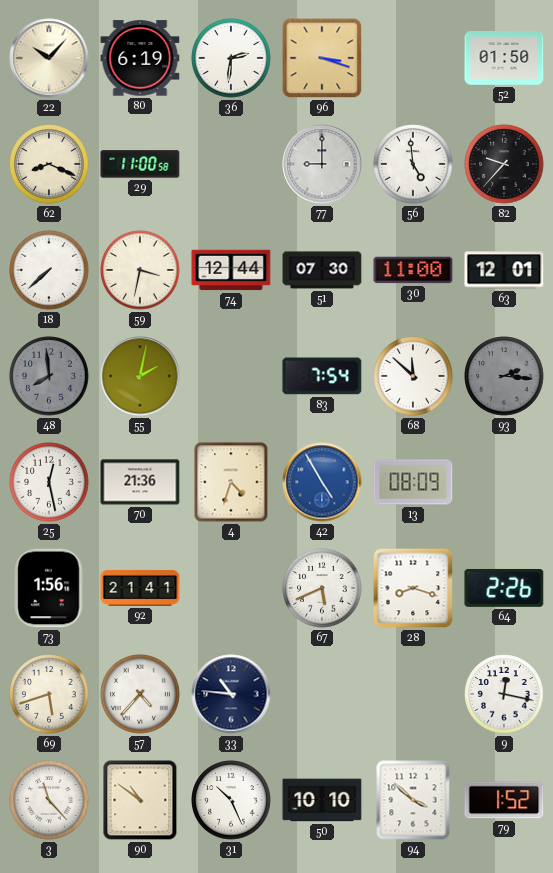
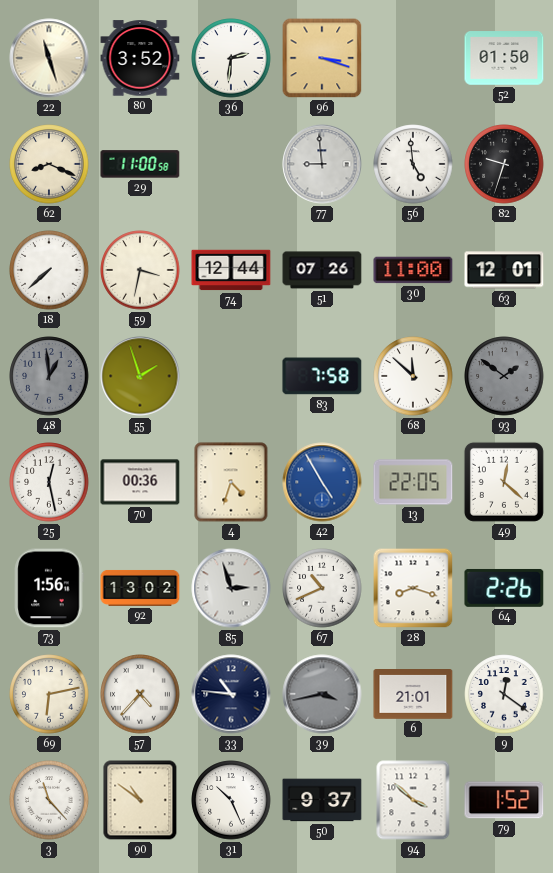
22: 10:07 -> 11:27 (49, 58)
80: 6:19 -> 3:52 (140, 58)
77: 9:00 -> 8:59 (322, 164)
82: 9:37 -> 9:33 (504, 164)
51: 07:30 -> 07:26 (322, 270)
48: 7:59 -> 12:59 (49, 376)
55: 2:02 -> 1:57 (140, 376)
83: 7:54 -> 7:58 (322, 376)
93: 2:16 -> 1:51 (504, 376)
70: 21:36 -> 00:36 (140, 482)
13: 08:09 -> 22:05 (413, 482)
49: none -> 12:22 (504, 482)
92: 21:41 -> 13:02 (140, 588)
85: none -> 2:57 (231, 588)
67: 5:41 -> 10:41 (322, 588)
69: 5:42 -> 6:13 (49, 694)
39: none -> 3:43 (322, 694)
6: none -> 21:01 (413, 695)
9: 12:17 -> 12:21 (504, 694)
50: 10:10 -> 9:37 (322, 800)
